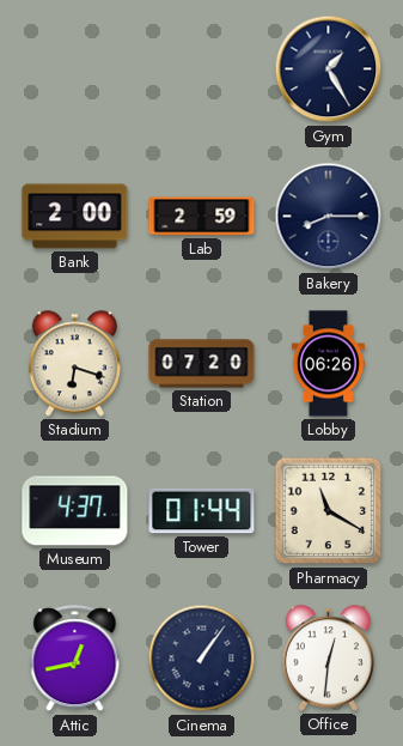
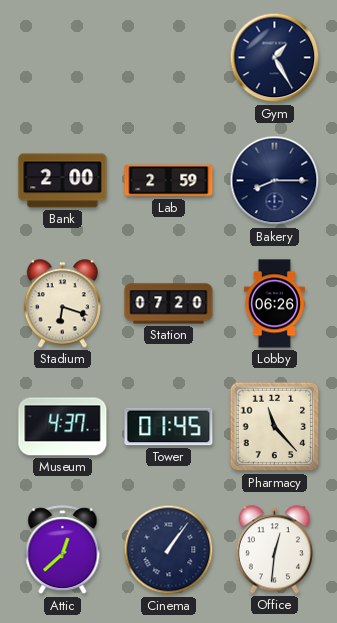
Tower: 01:44 -> 01:45 (169, 427)
Pharmacy: 11:20 -> 11:23 (275, 427)
Attic: 12:43 -> 12:38 (63, 550)
